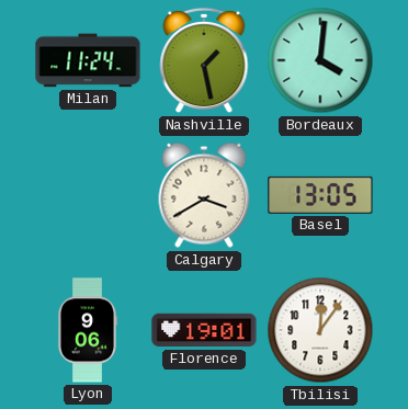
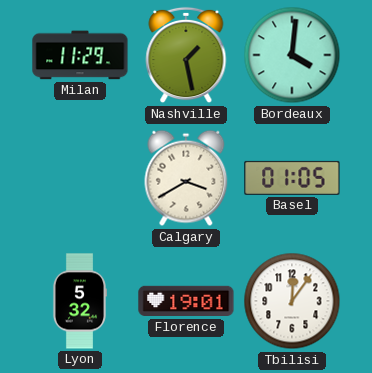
Milan: 11:24 -> 11:29 (80, 55)
Basel: 13:05 -> 01:05 (292, 178)
Lyon: 9:06 -> 5:32 (79, 301)
